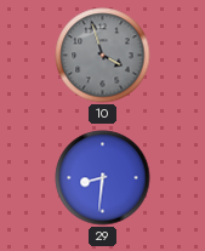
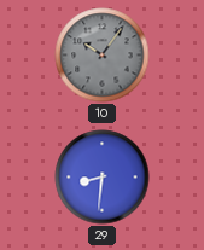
10: 3:57 -> 10:06 (103, 56)
